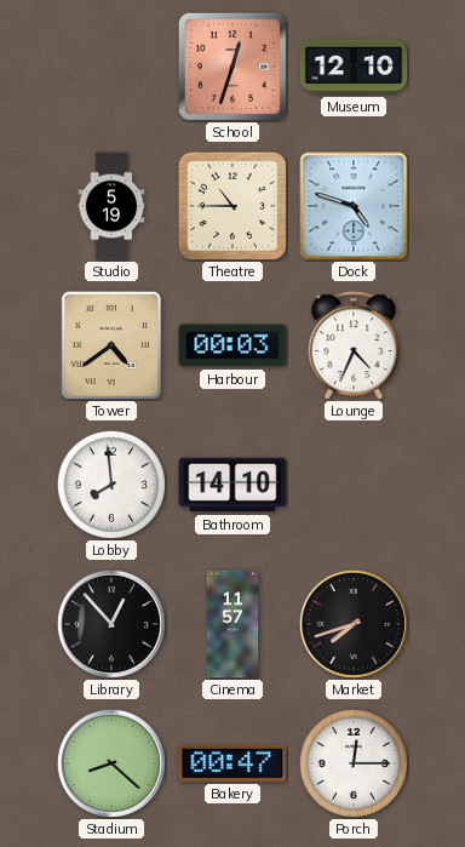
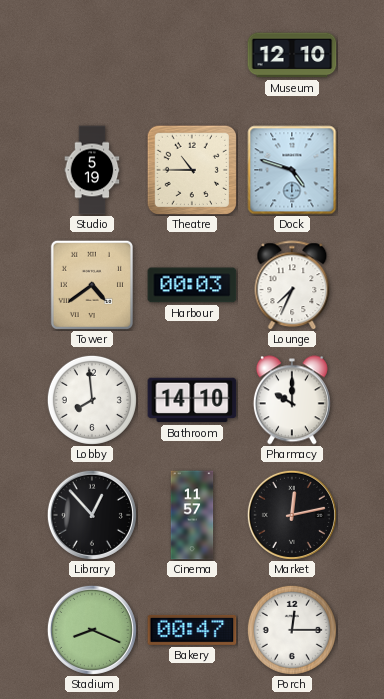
School: 12:33 -> none (232, 67)
Lounge: 4:34 -> 7:34 (292, 285)
Pharmacy: none -> 10:00 (292, 400)
Market: 7:42 -> 12:13 (292, 515)
Stadium: 8:22 -> 8:19 (92, 630)
